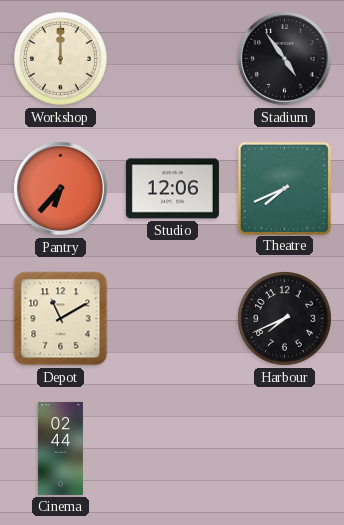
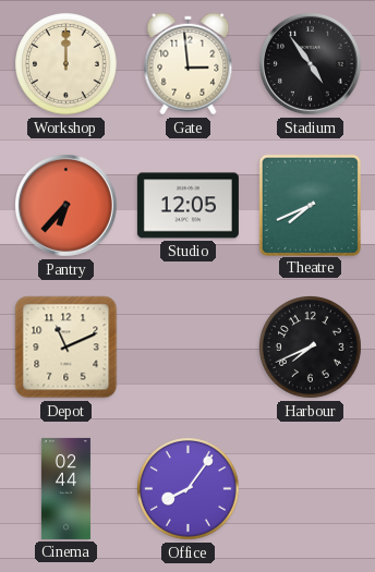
Gate: none -> 2:59 (189, 64)
Studio: 12:06 -> 12:05 (187, 206)
Depot: 11:10 -> 11:11 (66, 348)
Office: none -> 8:06 (189, 489)
